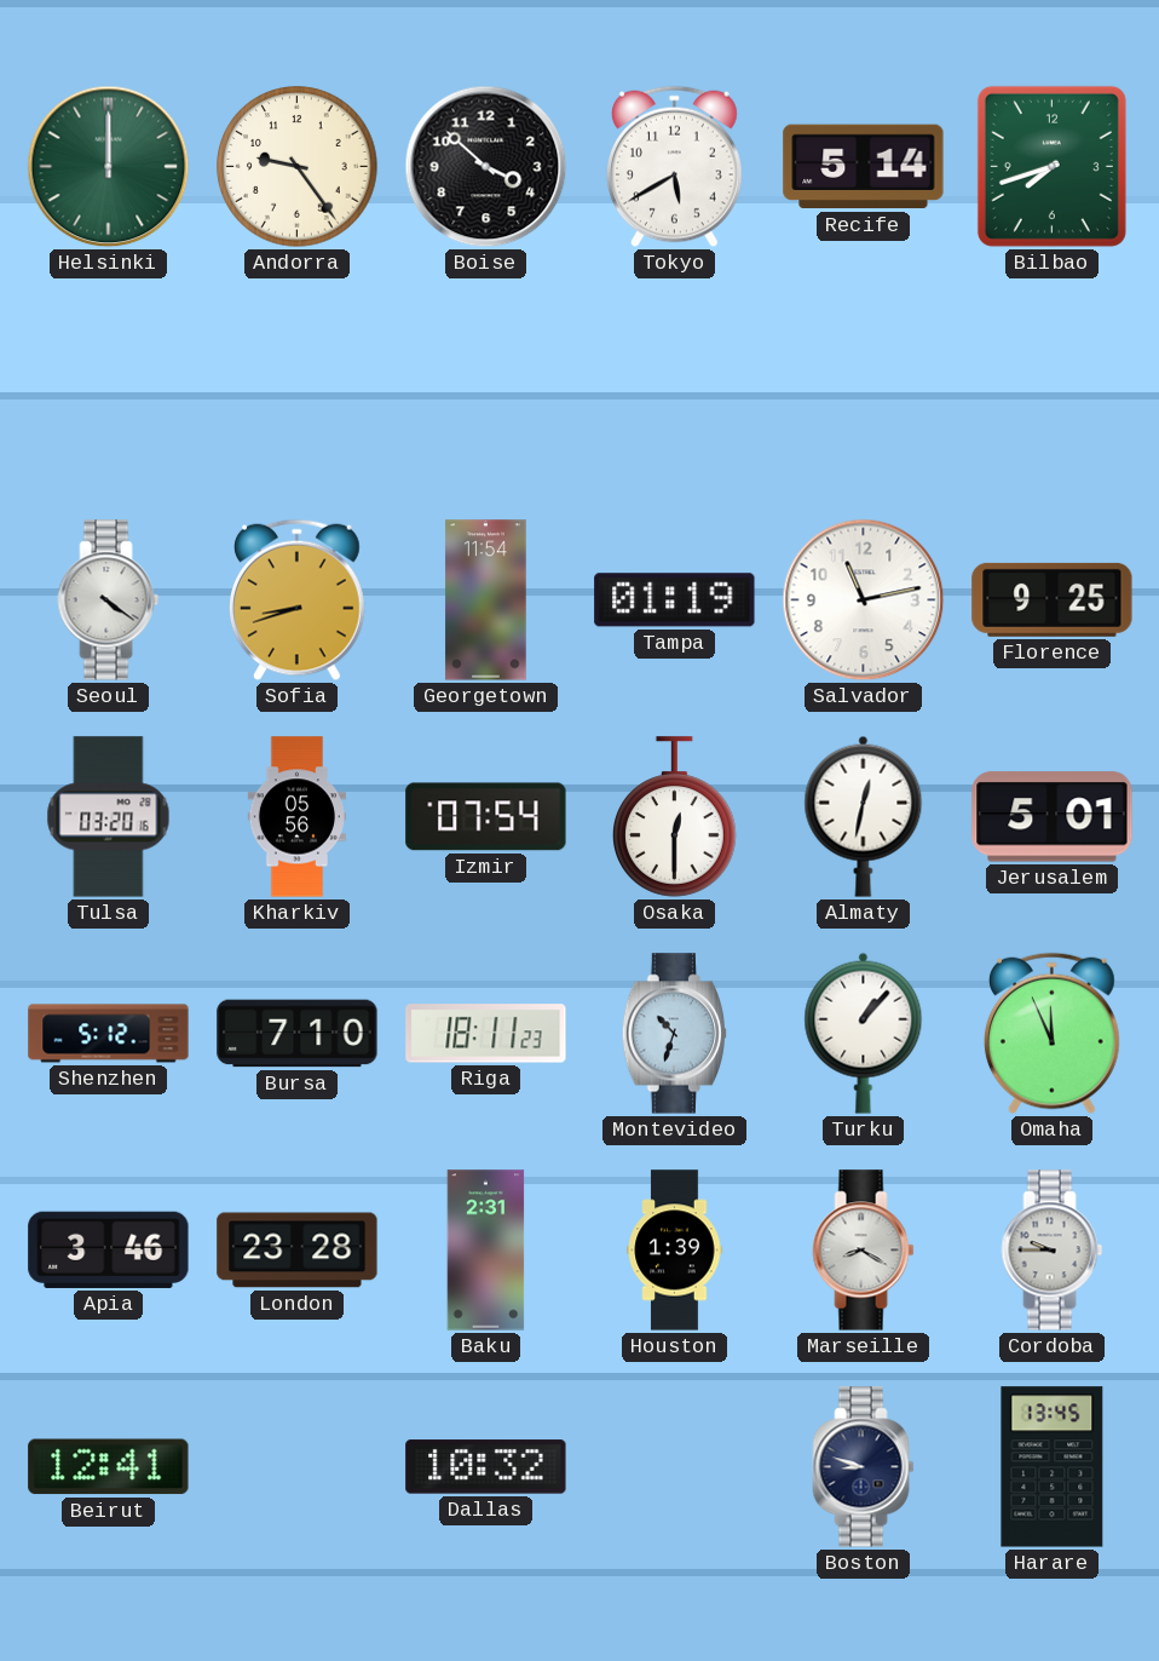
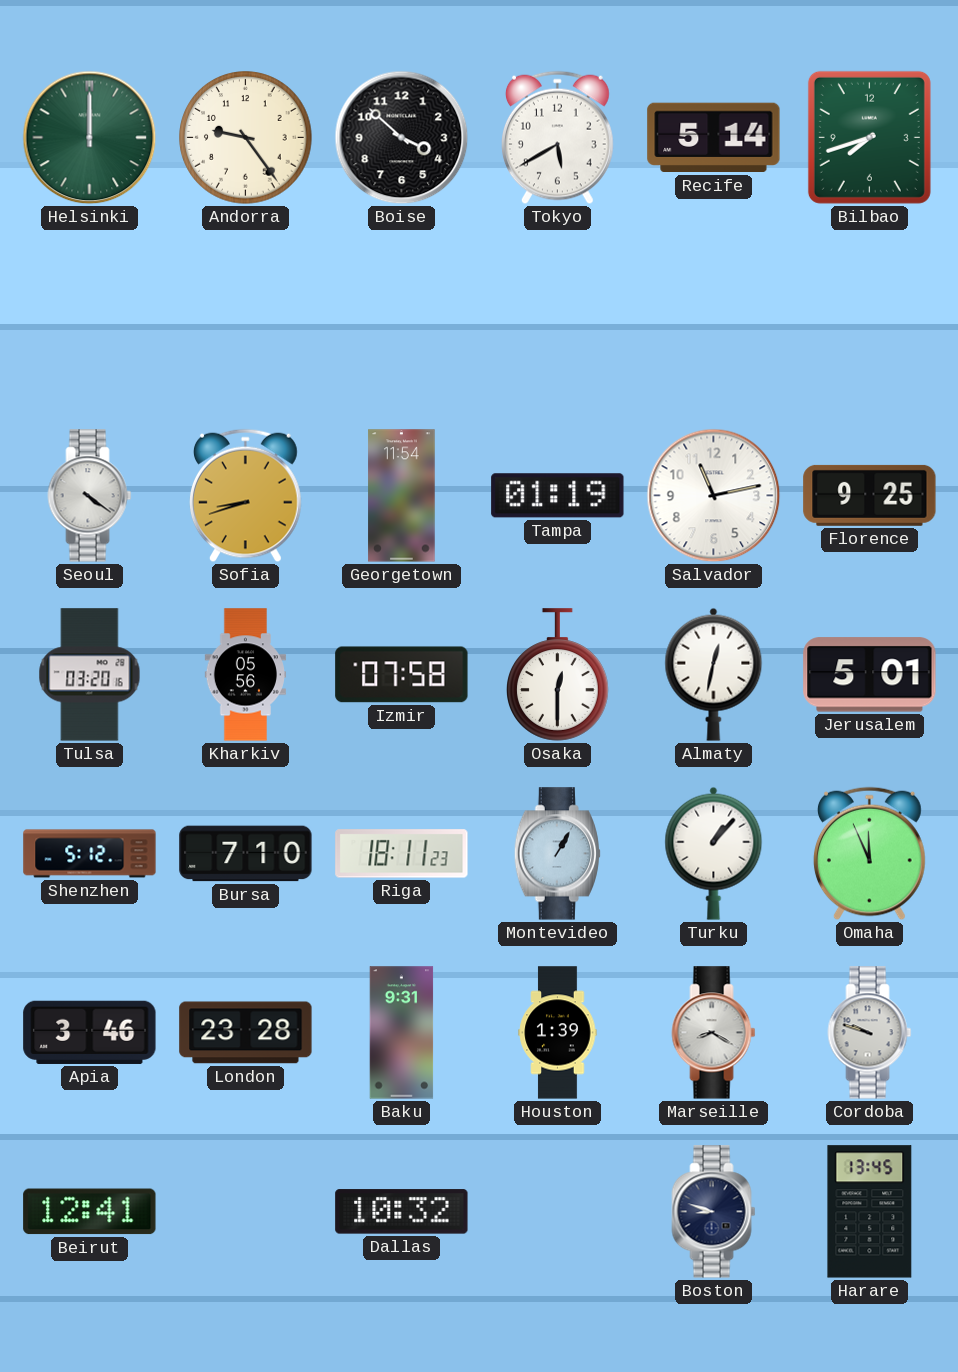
Izmir: 07:54 -> 07:58 (402, 675)
Montevideo: 10:33 -> 1:05 (557, 854)
Baku: 2:31 -> 9:31 (402, 1033)
Cordoba: 9:45 -> 9:48 (870, 1033)
